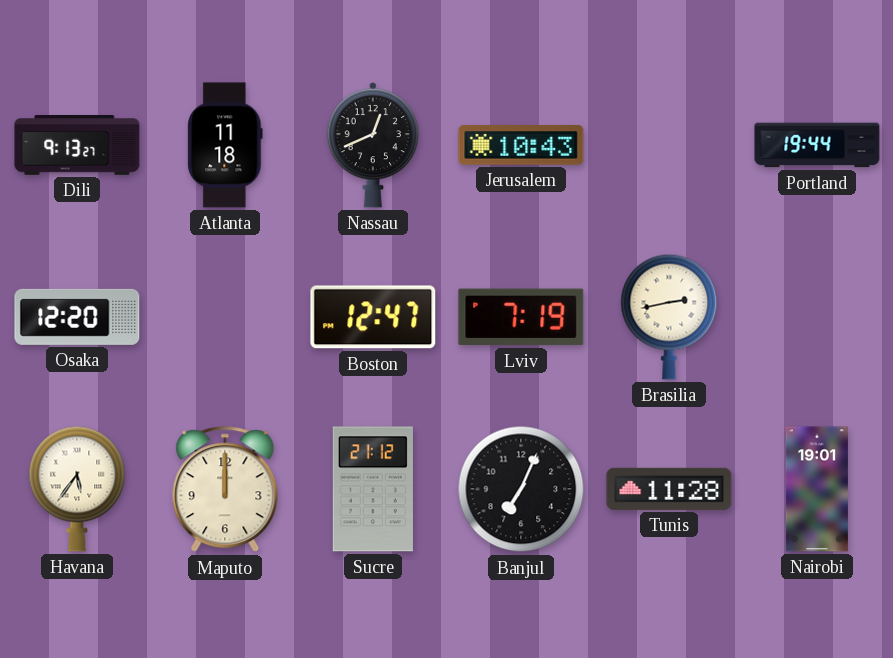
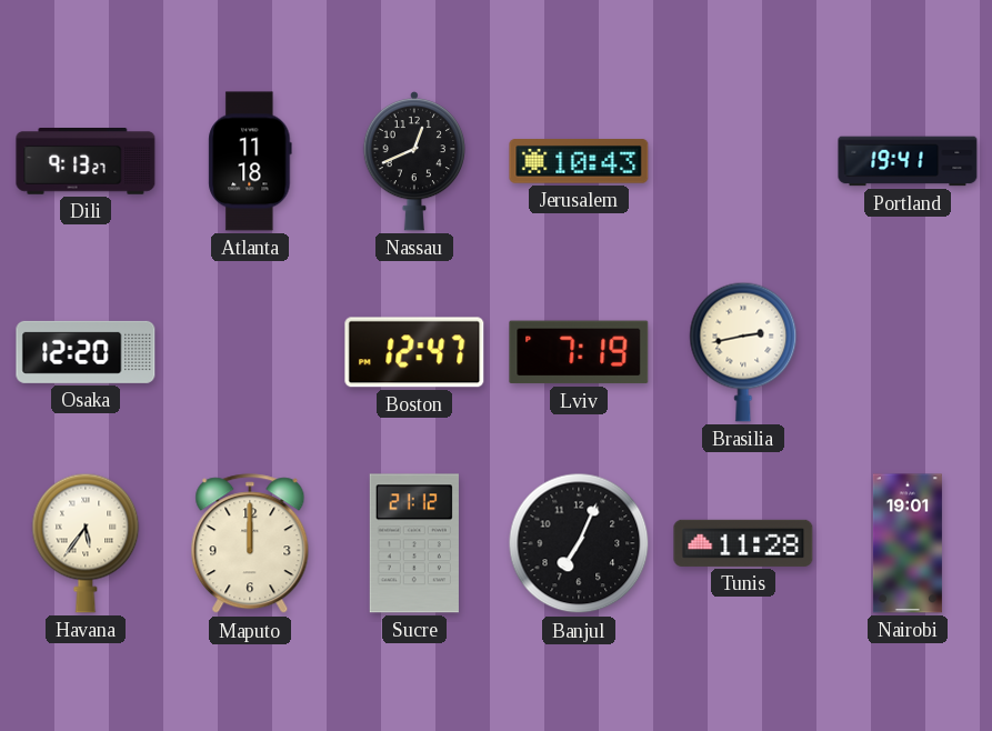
Portland: 19:44 -> 19:41 (908, 161)
